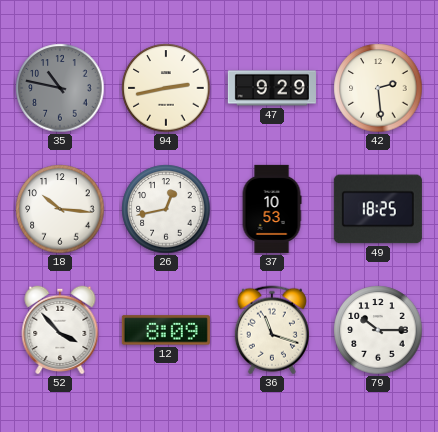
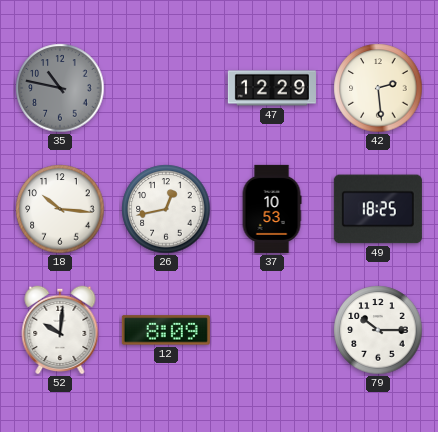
94: 2:43 -> none (166, 88)
47: 9:29 -> 12:29 (272, 88)
52: 3:53 -> 10:01 (60, 330)
36: 11:18 -> none (272, 330)
